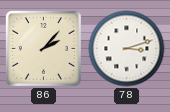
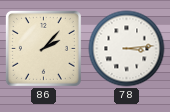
78: 3:12 -> 3:14 (127, 49)
